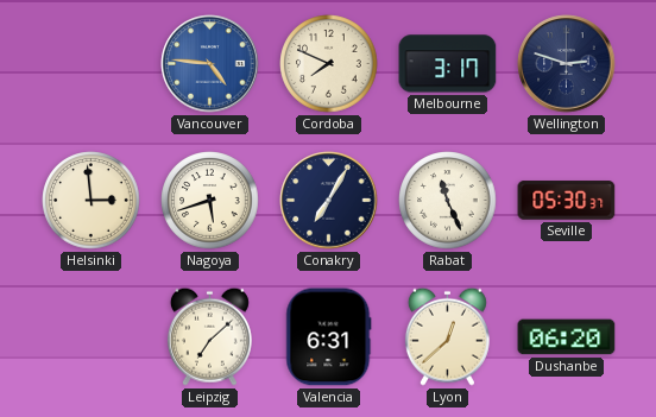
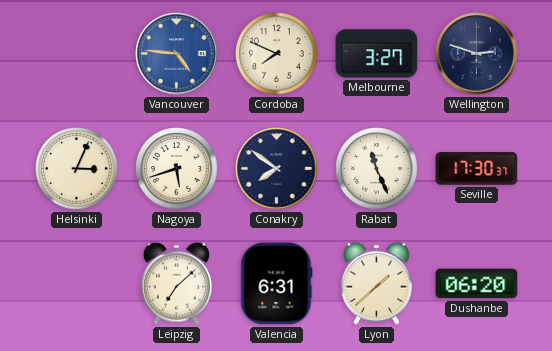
Melbourne: 3:17 -> 3:27 (377, 54)
Helsinki: 2:59 -> 3:04 (77, 169)
Conakry: 7:05 -> 7:51 (277, 169)
Seville: 05:30 -> 17:30 (477, 169)
Lyon: 12:38 -> 1:38 (376, 283)
